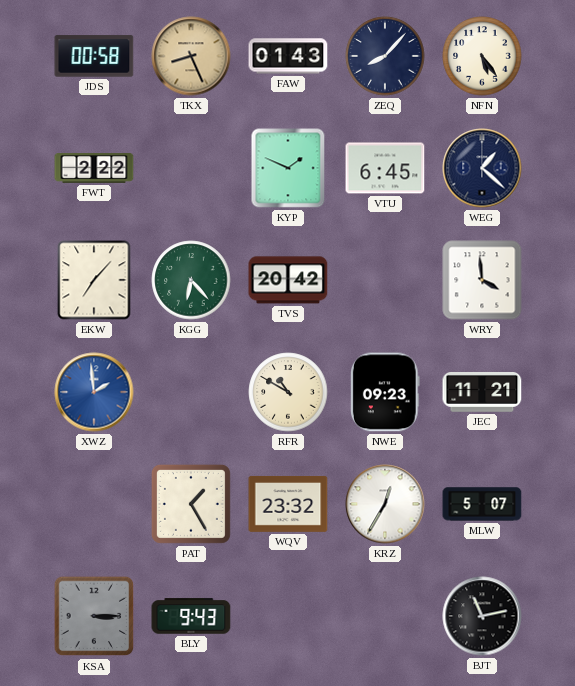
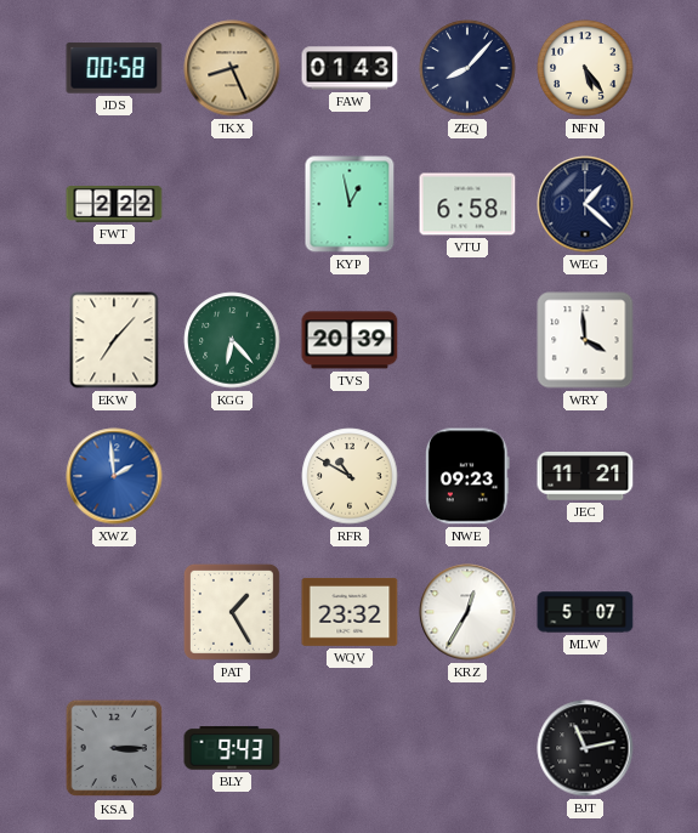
KYP: 1:49 -> 12:58 (350, 204)
VTU: 6:45 -> 6:58 (467, 204)
TVS: 20:42 -> 20:39 (350, 340)
